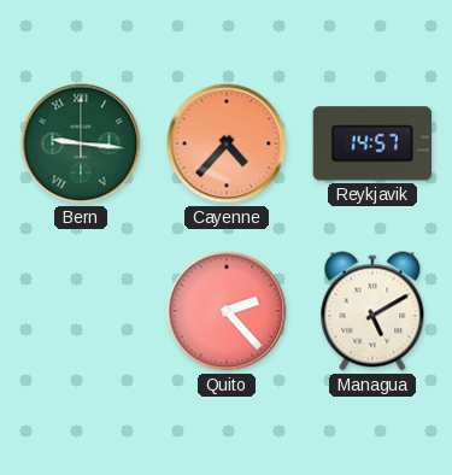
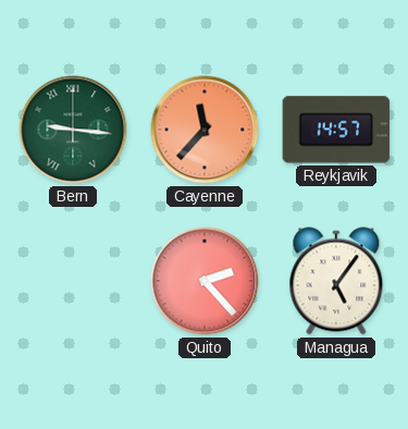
Cayenne: 4:37 -> 11:37 (205, 130)
Managua: 5:10 -> 5:06 (336, 281)
